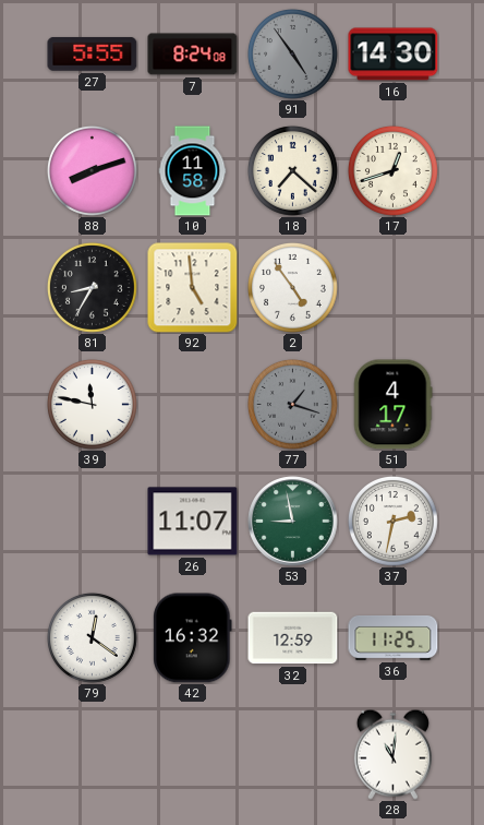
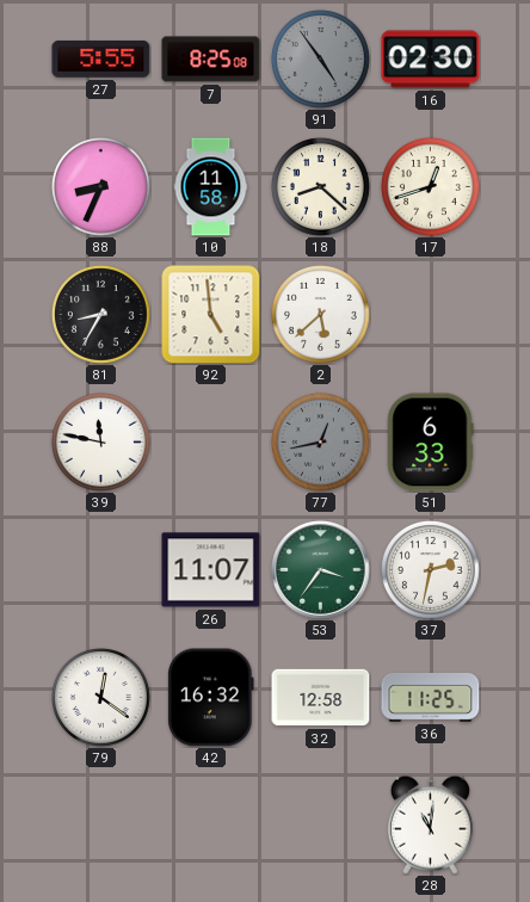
7: 8:24 -> 8:25 (211, 60)
16: 14:30 -> 02:30 (431, 60)
88: 8:12 -> 8:34 (100, 186)
18: 7:22 -> 8:22 (320, 186)
2: 4:54 -> 5:38 (320, 314)
77: 1:18 -> 12:43 (320, 441)
51: 4:17 -> 6:33 (430, 443)
53: 8:58 -> 3:36 (321, 570)
32: 12:59 -> 12:58 (321, 698)
